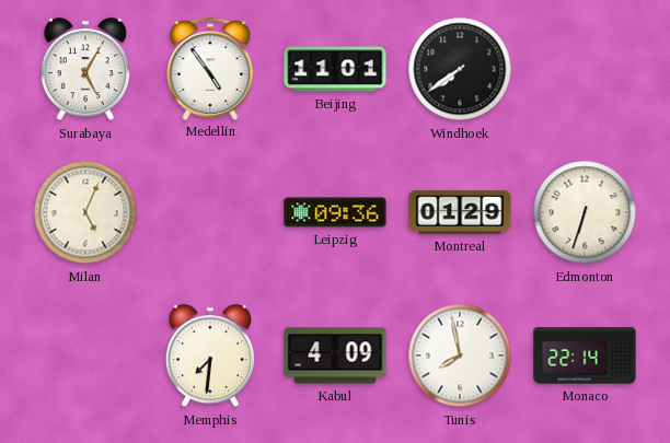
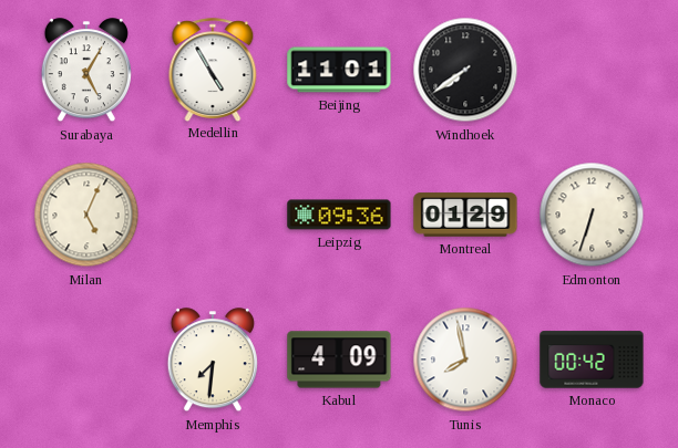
Medellin: 4:54 -> 4:55 (213, 70)
Monaco: 22:14 -> 00:42 (592, 360)
